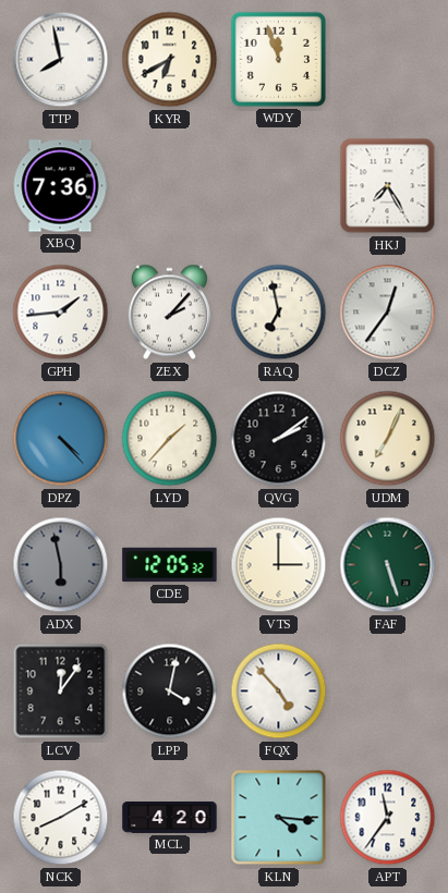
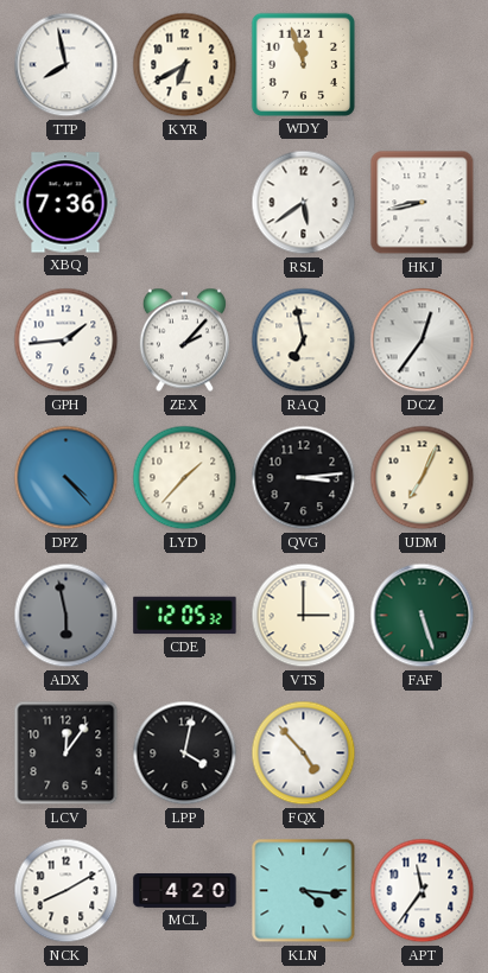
RSL: none -> 5:39 (304, 203)
HKJ: 7:25 -> 8:43 (423, 203)
QVG: 2:09 -> 3:14 (304, 478)
